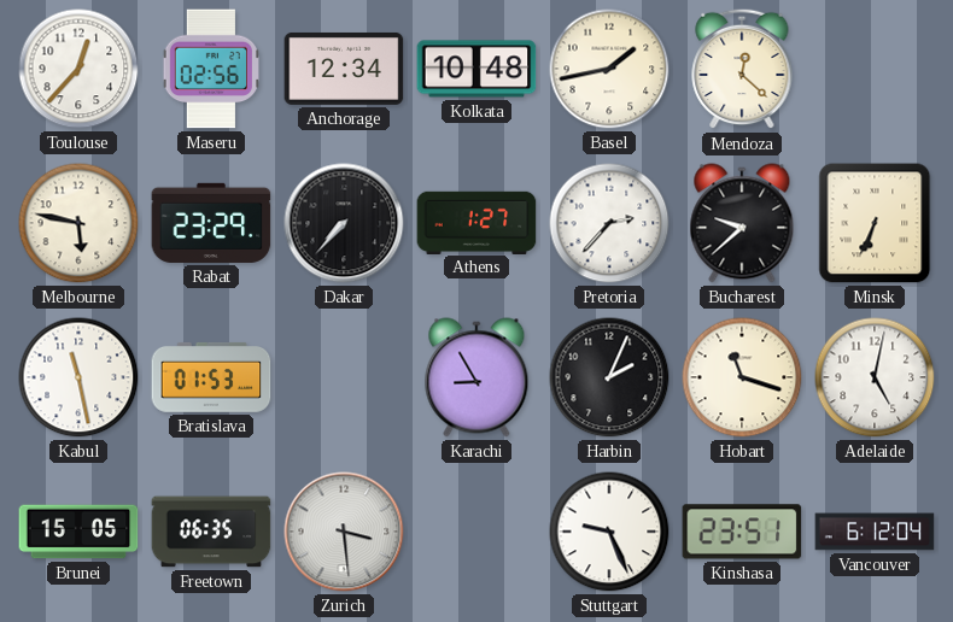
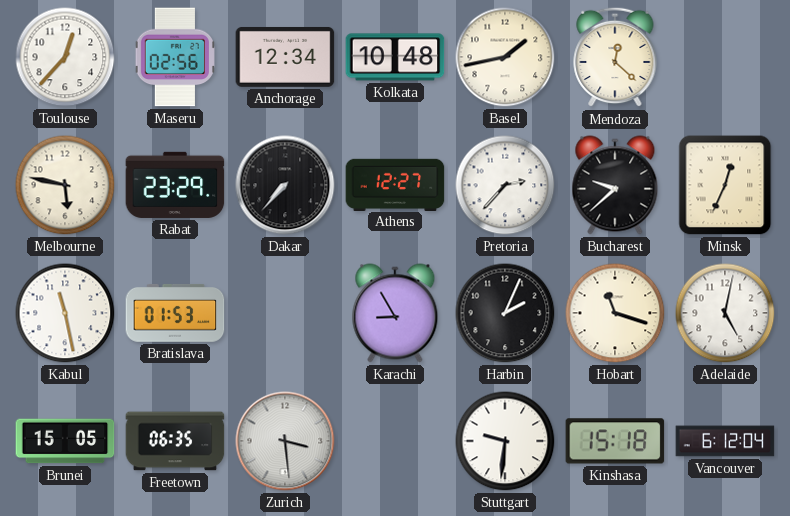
Athens: 1:27 -> 12:27 (395, 184)
Minsk: 6:34 -> 12:34 (725, 185)
Stuttgart: 9:26 -> 9:31 (505, 441)
Kinshasa: 23:51 -> 15:18 (615, 441)
